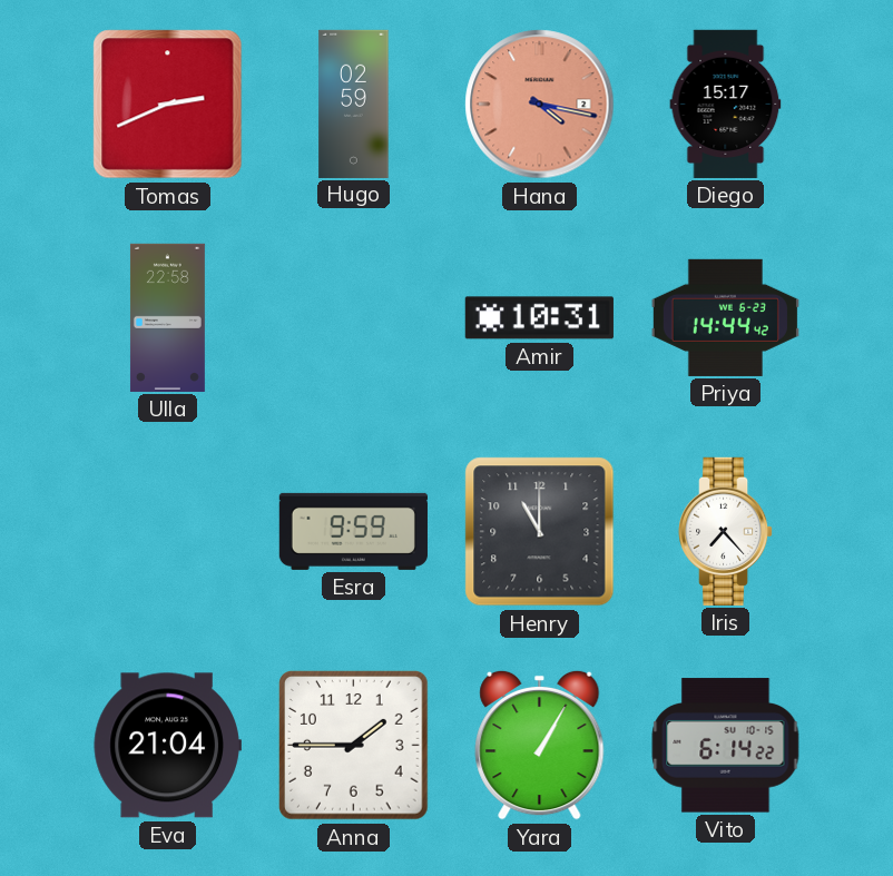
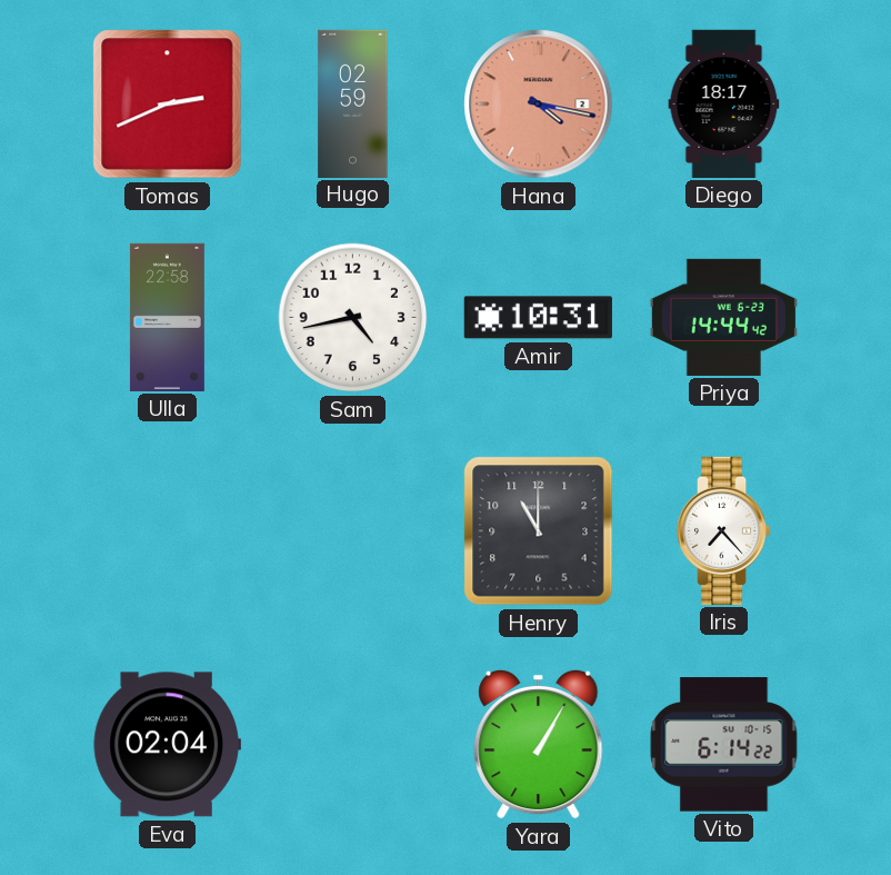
Diego: 15:17 -> 18:17 (724, 103)
Sam: none -> 4:43 (353, 318)
Esra: 9:59 -> none (353, 531)
Eva: 21:04 -> 02:04 (167, 745)
Anna: 1:45 -> none (354, 746)
